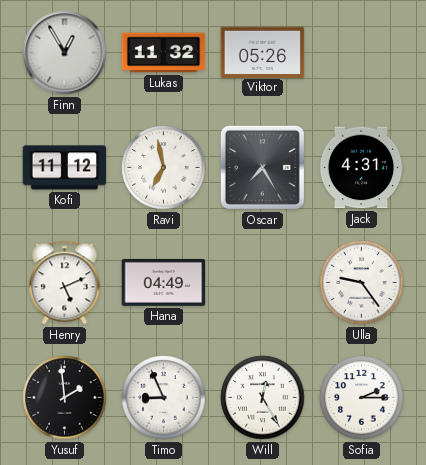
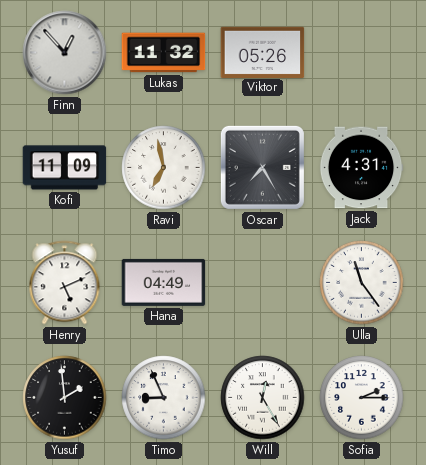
Finn: 12:55 -> 12:53 (65, 53)
Kofi: 11:12 -> 11:09 (65, 168)
Ulla: 9:24 -> 11:24 (362, 283)
